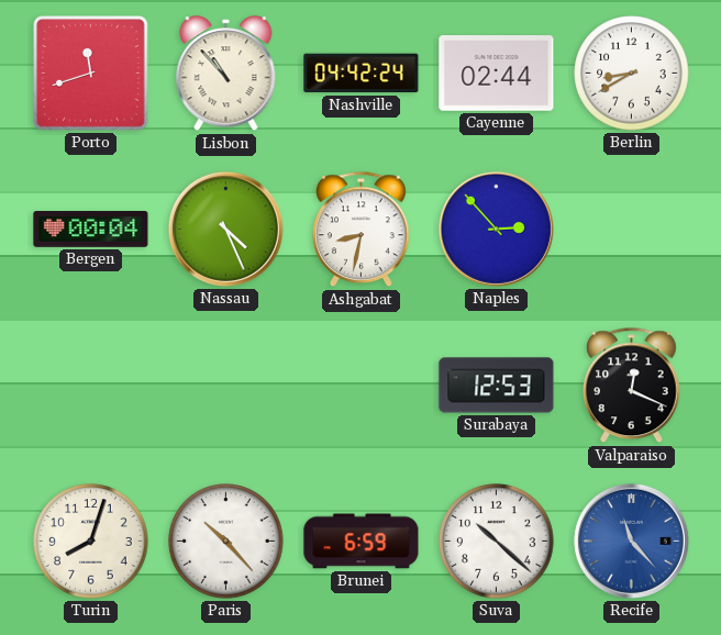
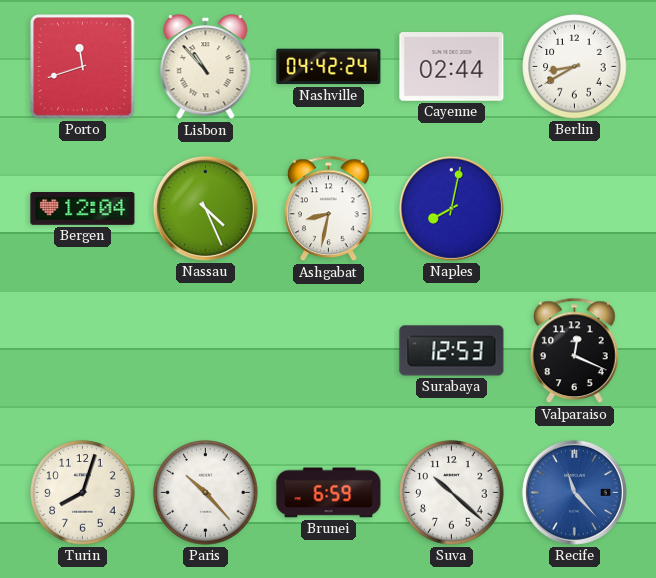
Bergen: 00:04 -> 12:04 (83, 209)
Naples: 2:53 -> 8:02 (451, 208)
